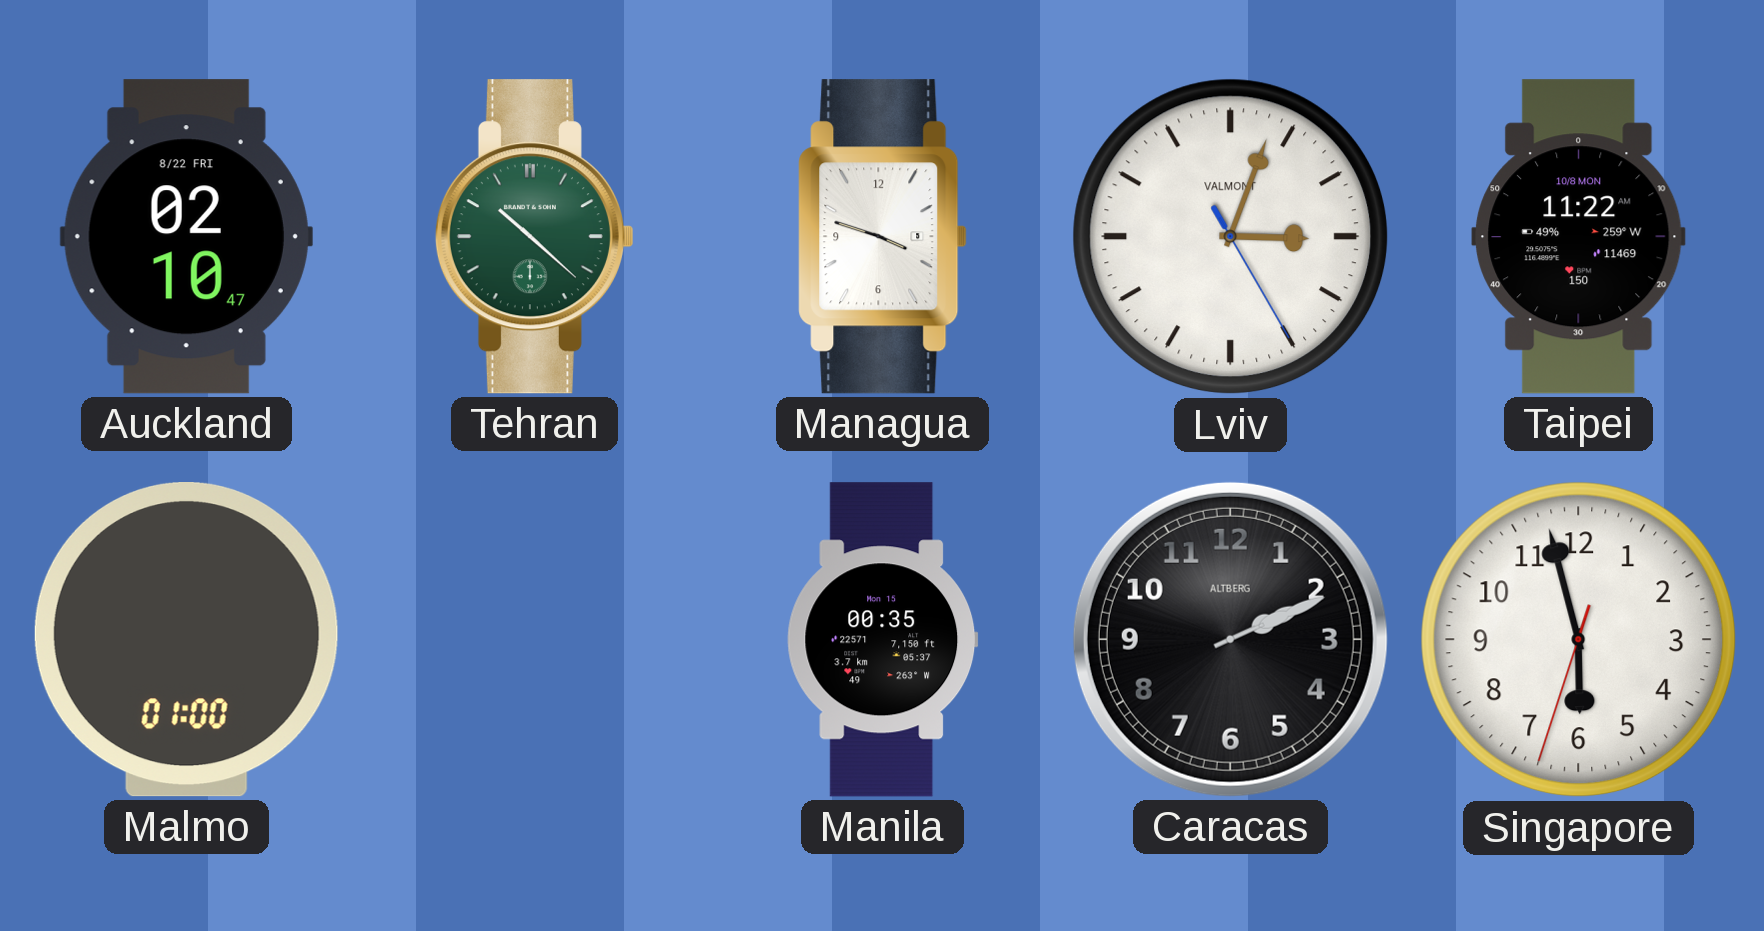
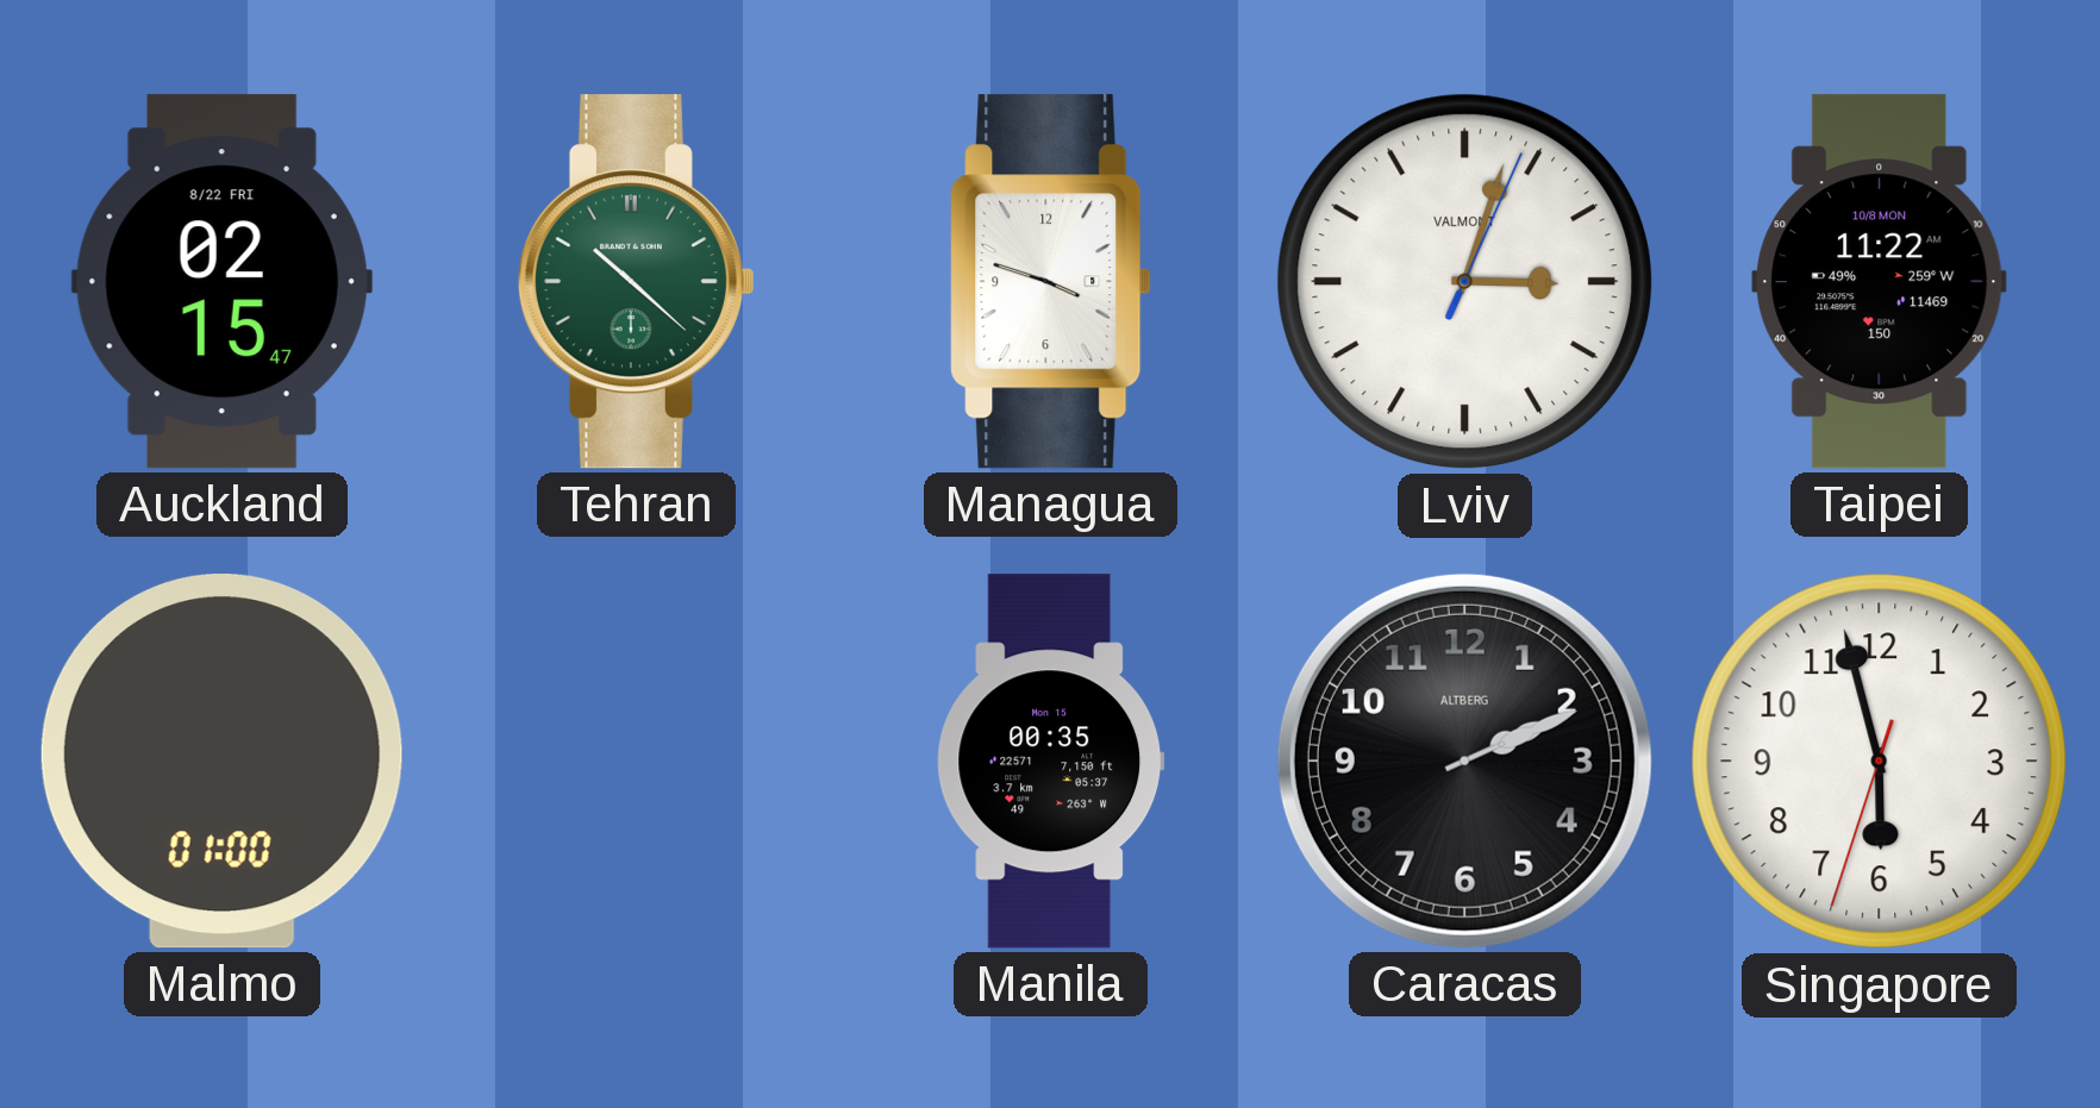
Auckland: 02:10 -> 02:15 (221, 282)
Lviv: 3:03:25 -> 3:03:04 (1465, 282)
